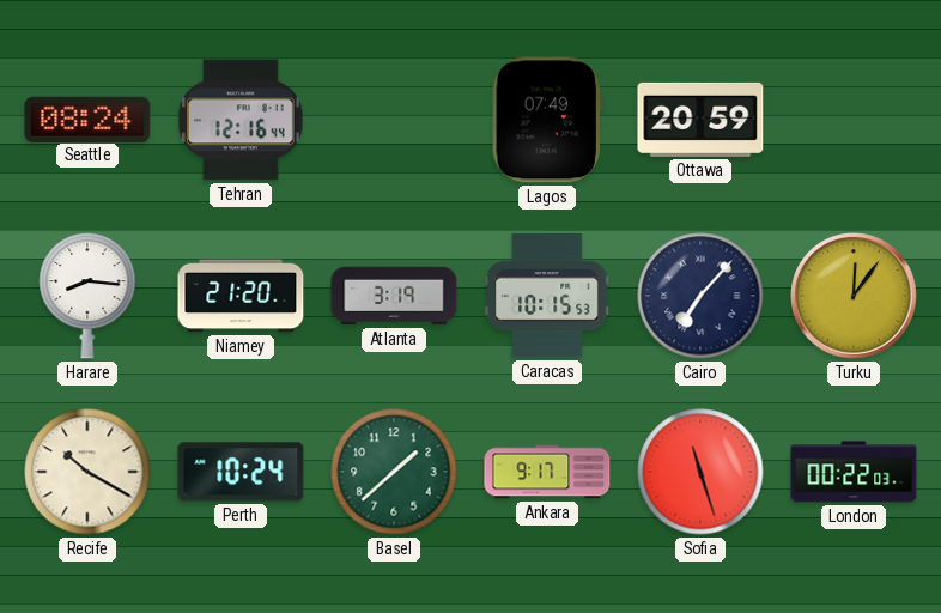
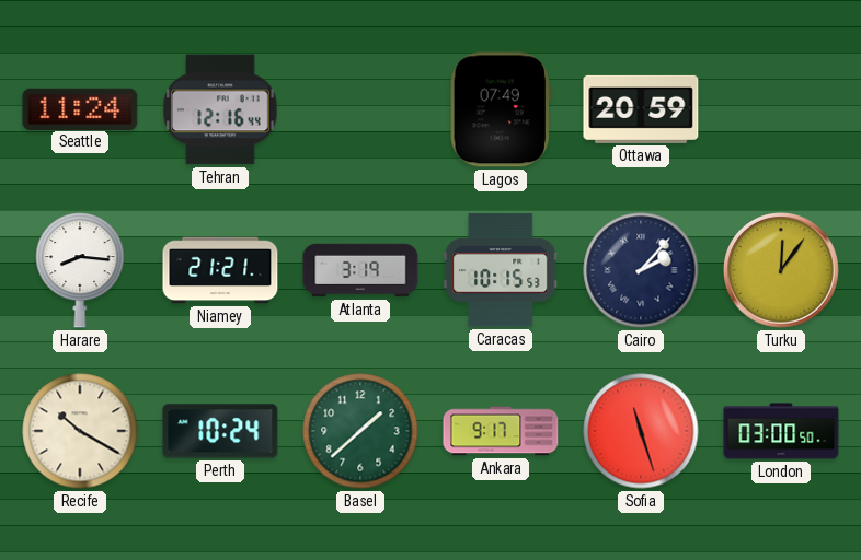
Seattle: 08:24 -> 11:24 (80, 108)
Niamey: 21:20 -> 21:21 (220, 270)
Cairo: 7:07 -> 2:07 (641, 270)
London: 00:22 -> 03:00 (781, 431)
